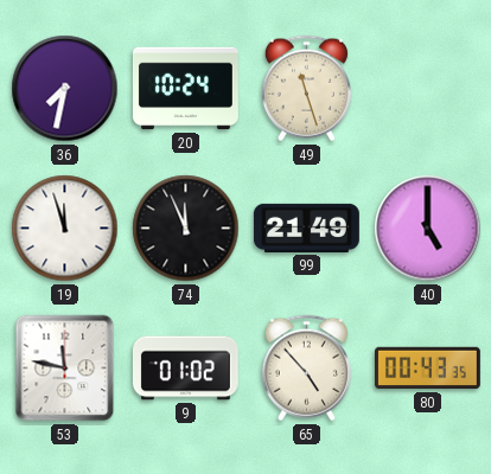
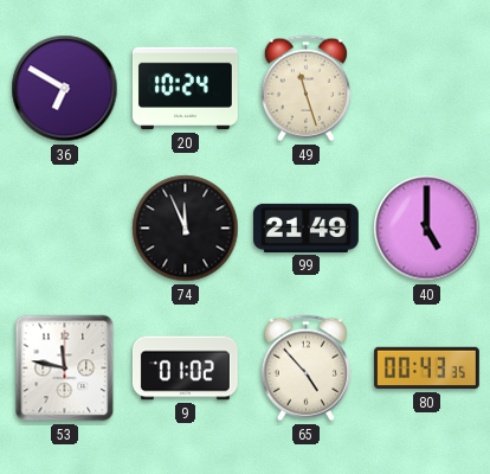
36: 7:32 -> 6:50 (65, 89)
19: 11:57 -> none (65, 229)
